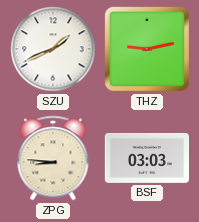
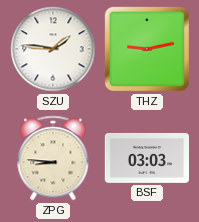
SZU: 1:41 -> 1:46 (53, 49)
